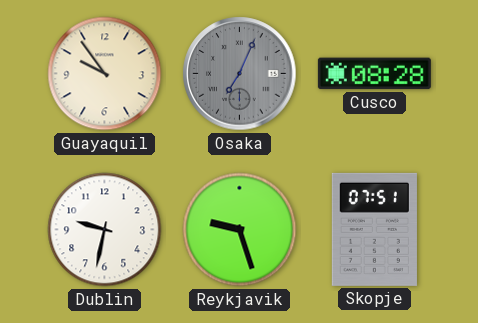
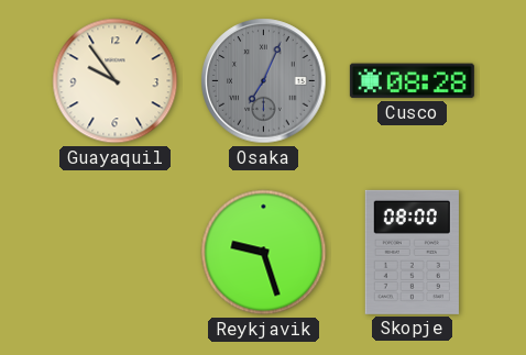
Dublin: 9:32 -> none (105, 230)
Skopje: 07:51 -> 08:00 (412, 252)
